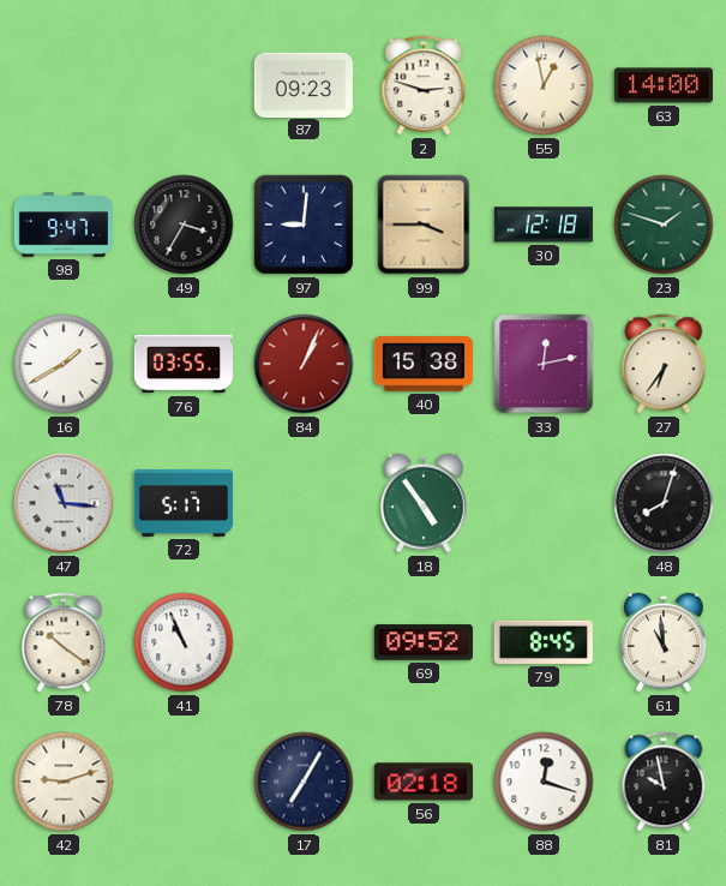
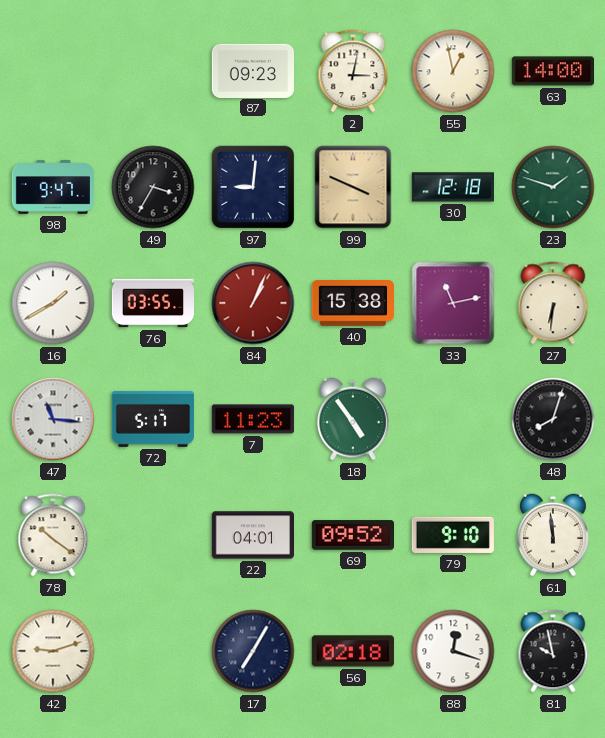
2: 2:48 -> 3:02 (353, 71)
99: 3:45 -> 3:49 (353, 187)
33: 12:13 -> 11:13 (453, 303)
27: 6:36 -> 6:31 (553, 303)
7: none -> 11:23 (252, 419)
41: 10:56 -> none (184, 642)
22: none -> 04:01 (252, 535)
79: 8:45 -> 9:10 (453, 535)
61: 10:59 -> 11:59 (553, 535)
